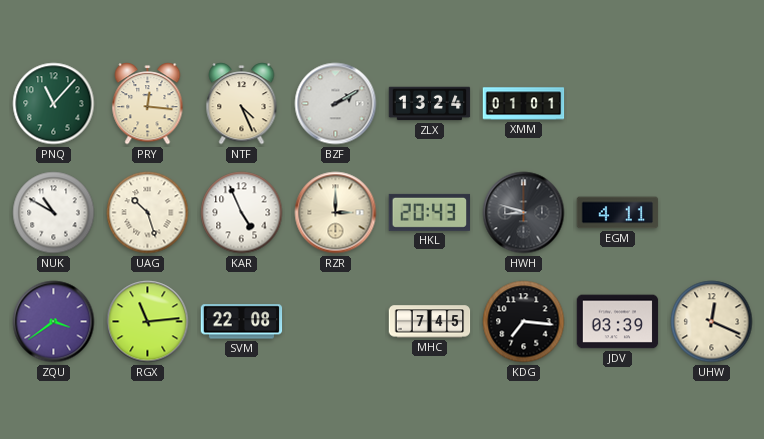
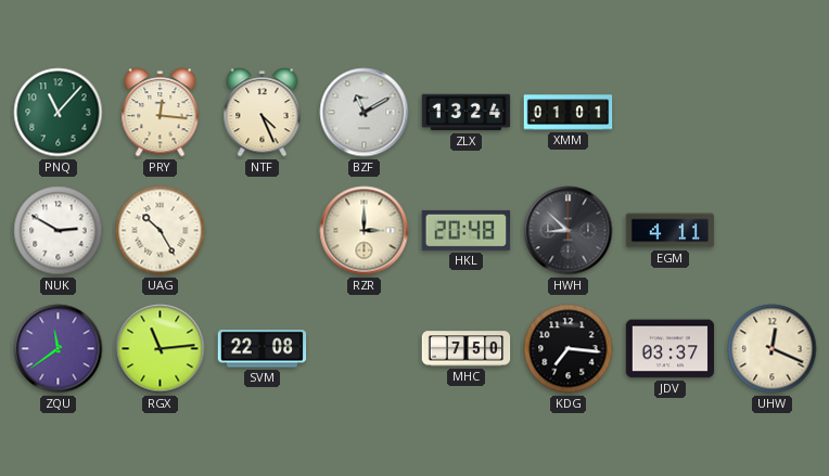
BZF: 2:10 -> 11:10 (365, 113)
NUK: 10:50 -> 2:50 (59, 231)
UAG: 10:27 -> 10:25 (161, 231)
KAR: 4:56 -> none (242, 213)
HKL: 20:43 -> 20:48 (467, 230)
HWH: 8:48 -> 8:52 (569, 231)
ZQU: 3:39 -> 11:39 (59, 349)
MHC: 7:45 -> 7:50 (467, 349)
JDV: 03:39 -> 03:37 (671, 349)
